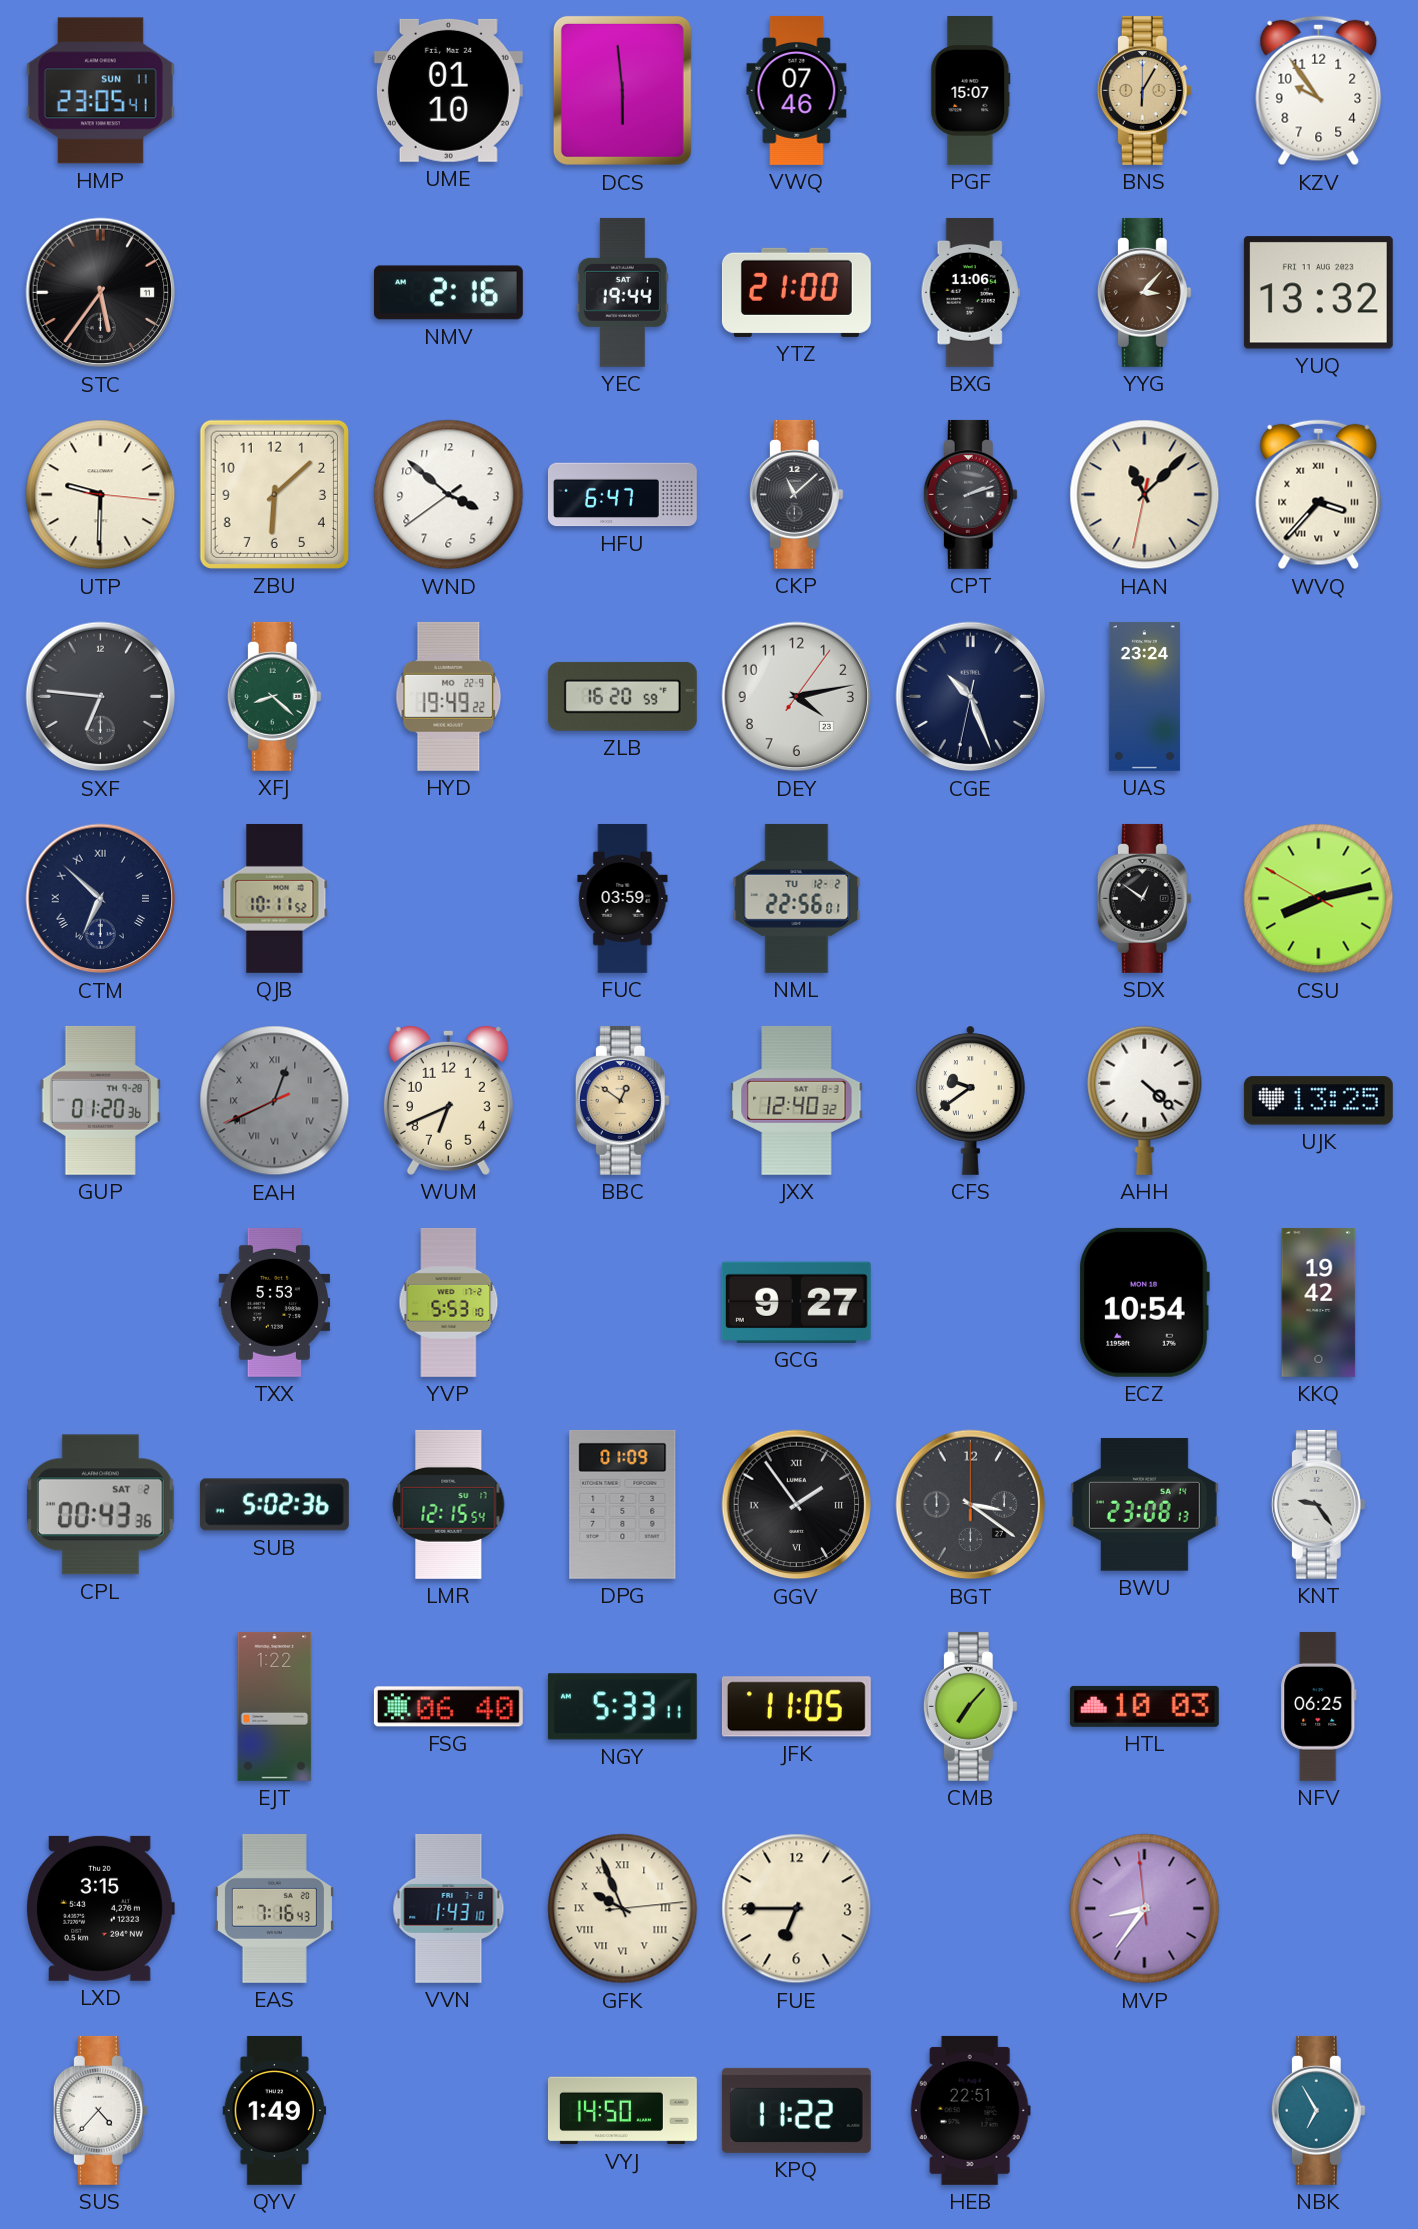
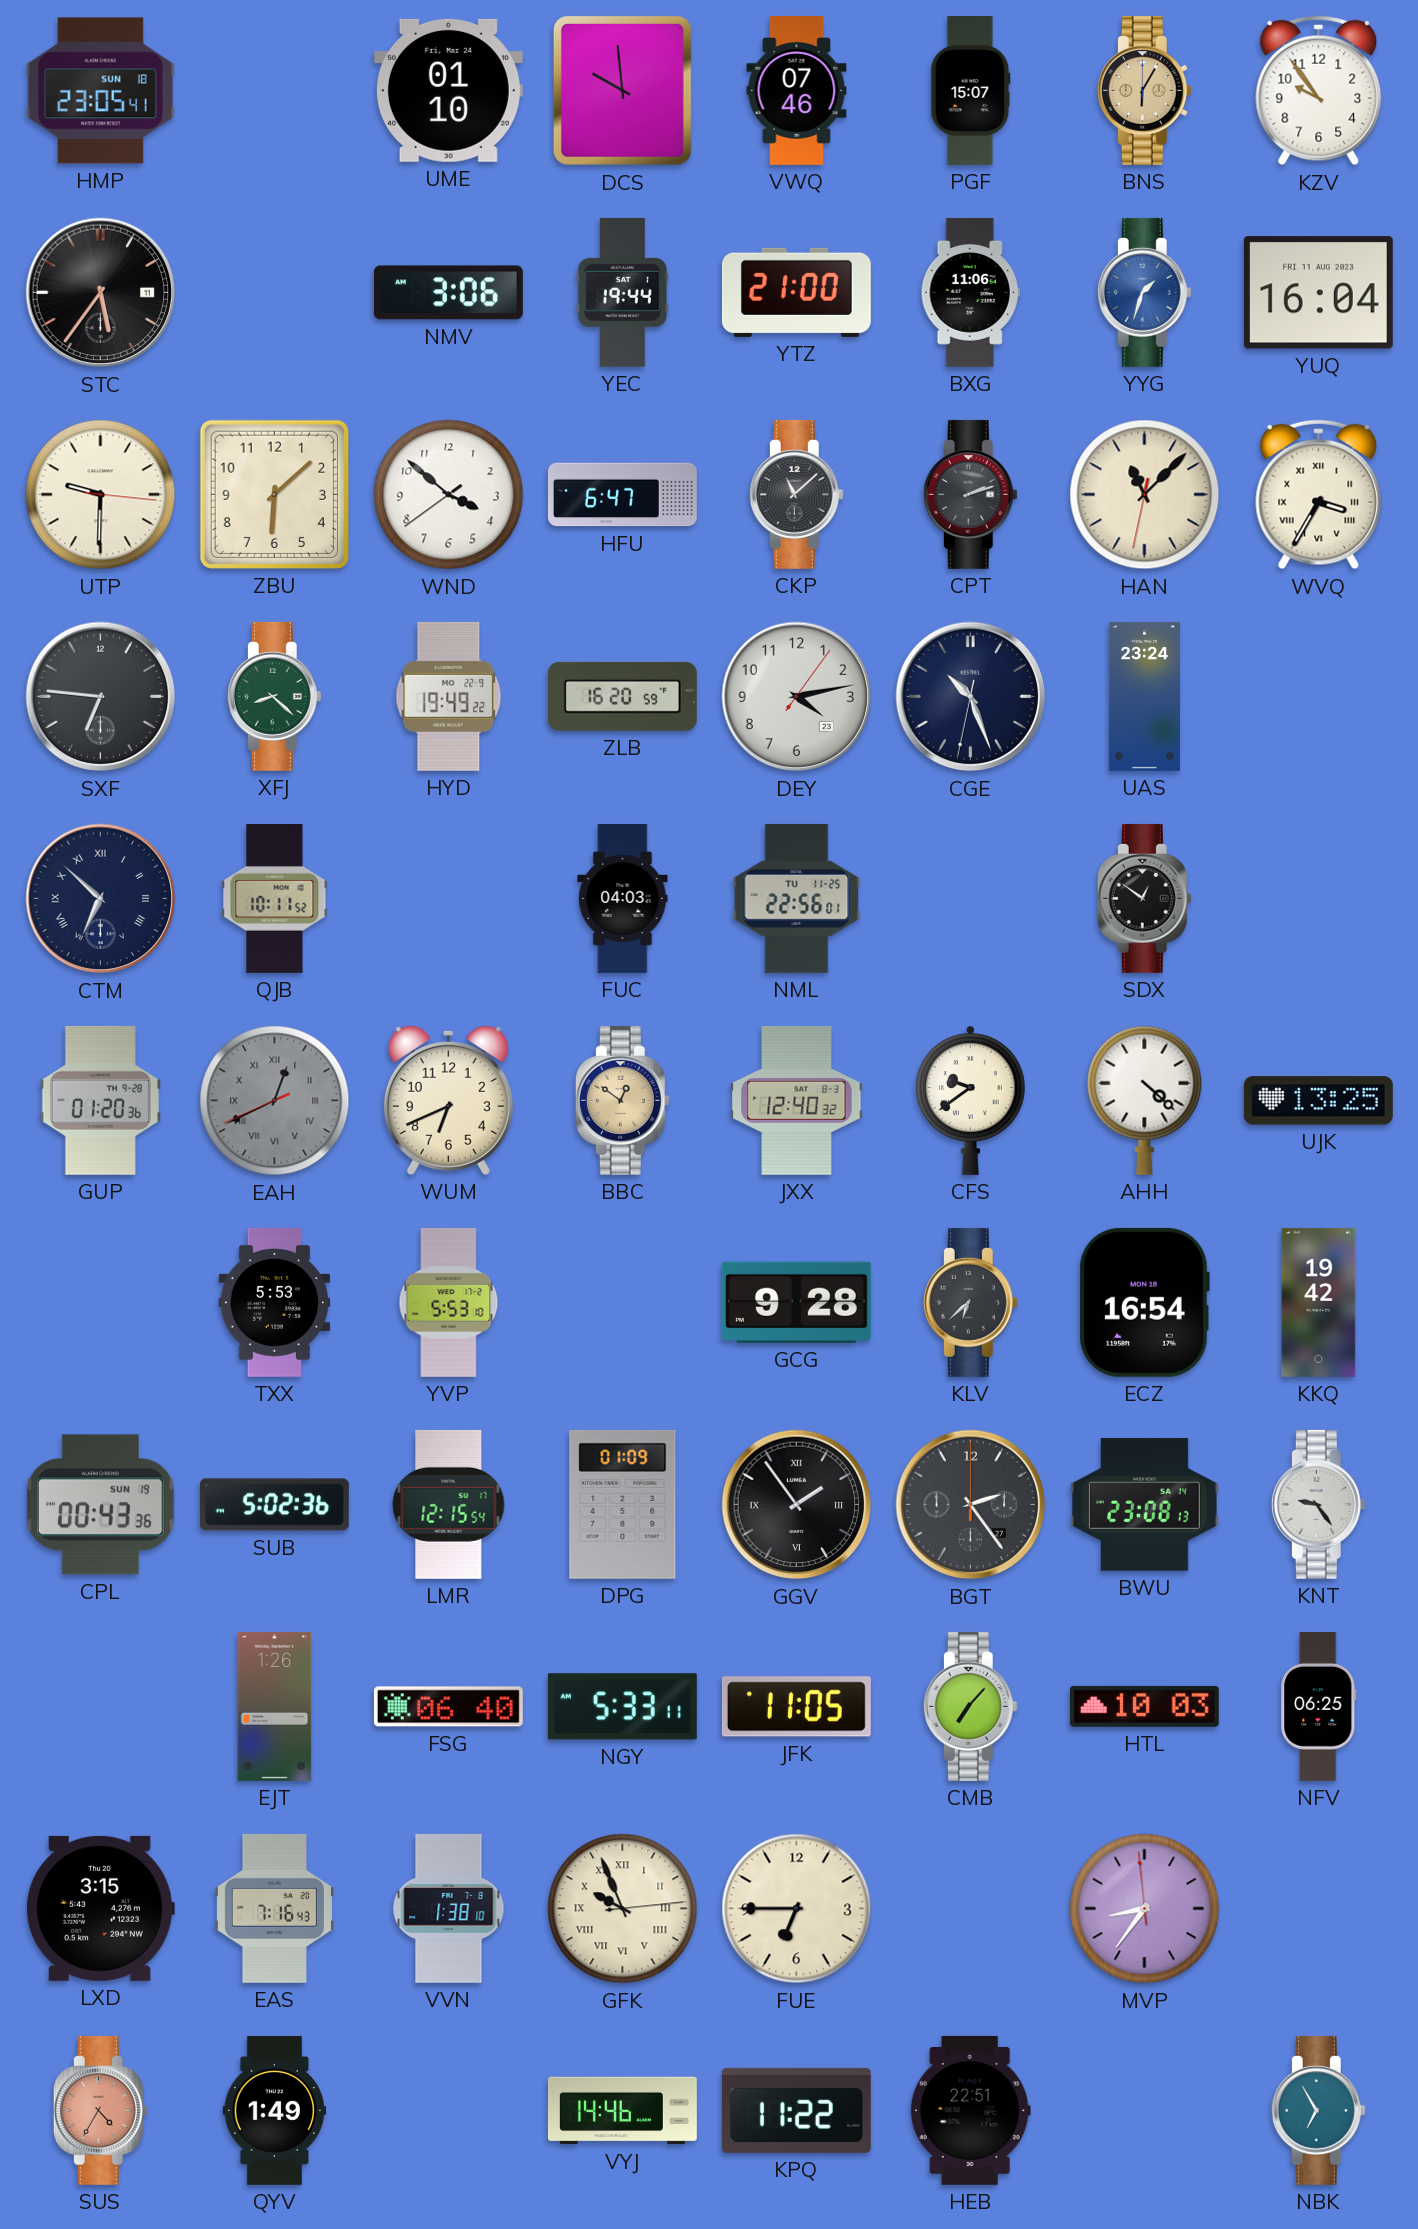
HMP date: SUN 11 -> SUN 18 (100, 91)
DCS: 5:59 -> 9:59 (622, 90)
NMV: 2:16 -> 3:06 (448, 293)
YYG: 3:07 -> 1:33 (1144, 292)
YYG dial: brown -> blue (1144, 292)
YUQ: 13:32 -> 16:04 (1318, 293)
WVQ: 3:37 -> 3:35 (1319, 495)
FUC: 03:59 -> 04:03 (623, 898)
NML date: TU 12-2 -> TU 11-25 (797, 898)
CSU: 8:12 -> none (1319, 899)
GCG: 9:27 -> 9:28 (796, 1302)
KLV: none -> 6:38 (970, 1302)
ECZ: 10:54 -> 16:54 (1144, 1302)
CPL date: SAT 2 -> SUN 19 (101, 1505)
BGT: 3:21 -> 2:24 (971, 1505)
EJT: 1:22 -> 1:26 (275, 1706)
VVN: 1:43 -> 1:38 (449, 1908)
SUS: 4:37 -> 4:35 (100, 2110)
SUS dial: white -> salmon (100, 2110)
VYJ: 14:50 -> 14:46 (622, 2111)
